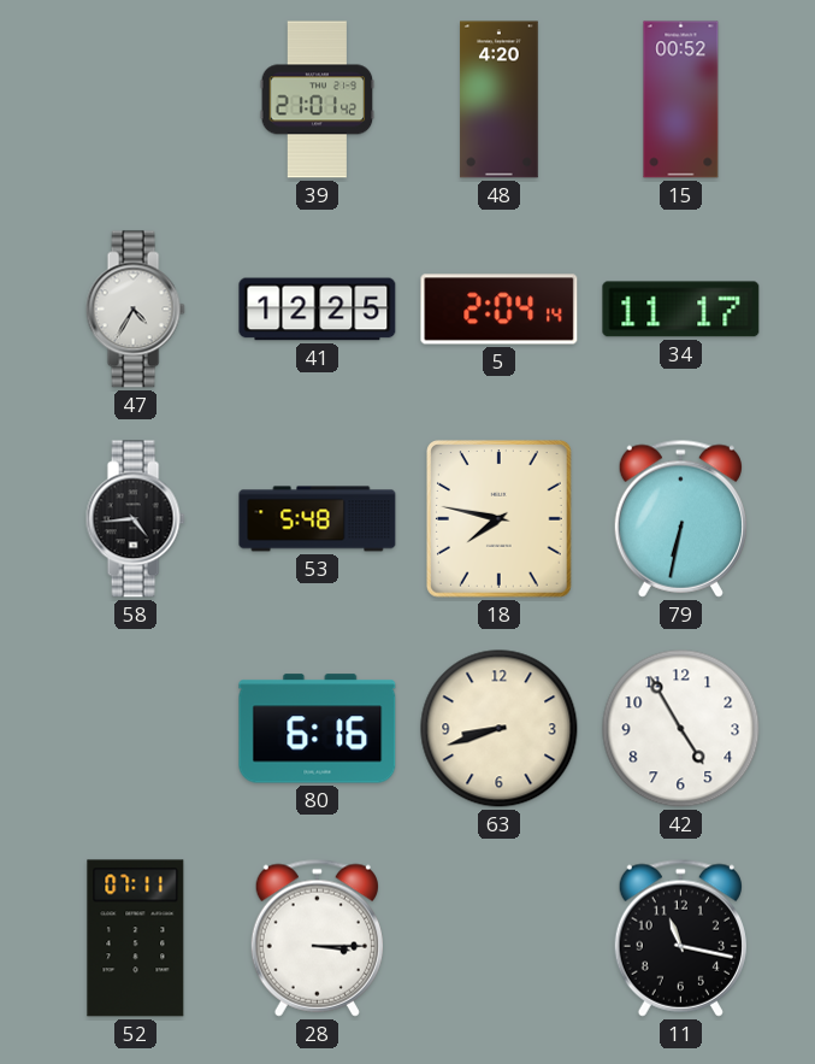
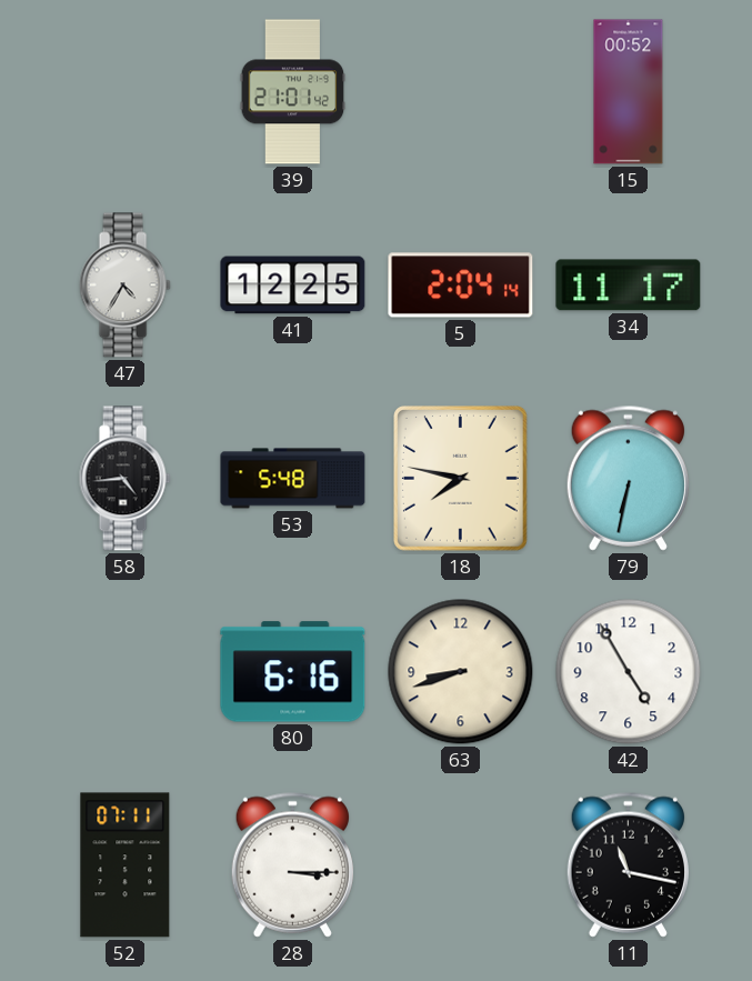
48: 4:20 -> none (500, 100)
